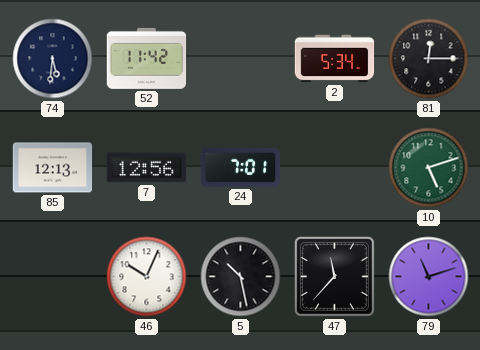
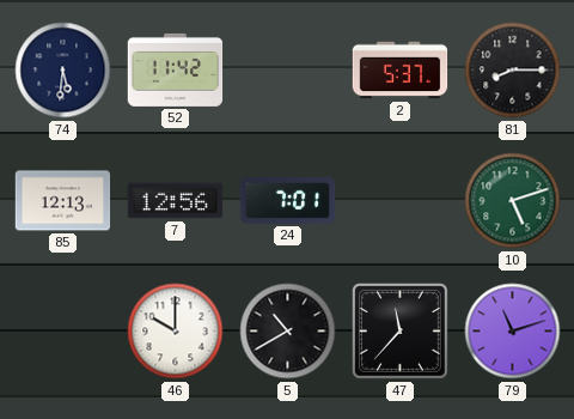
2: 5:34 -> 5:37 (401, 71)
81: 12:15 -> 8:15 (513, 71)
46: 10:04 -> 10:00 (176, 332)
5: 10:28 -> 10:40 (288, 332)
